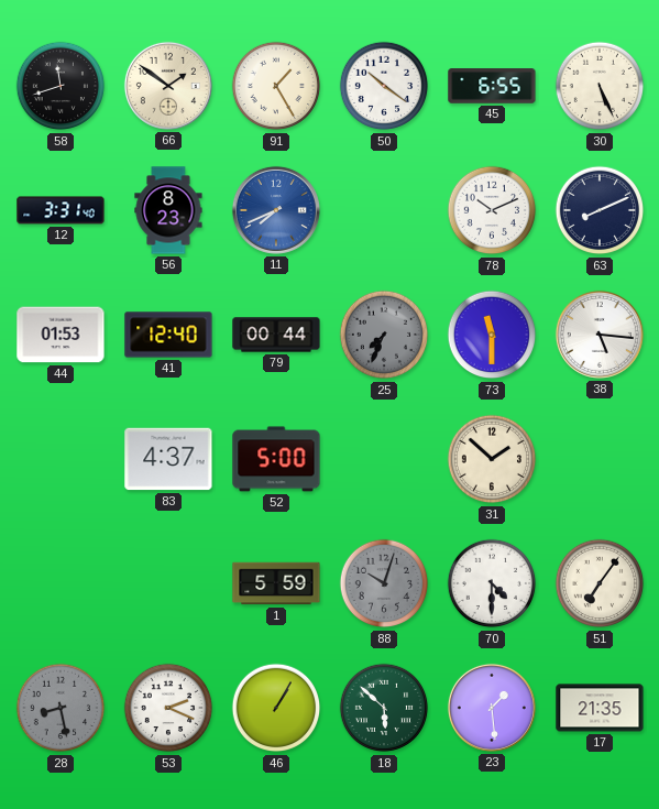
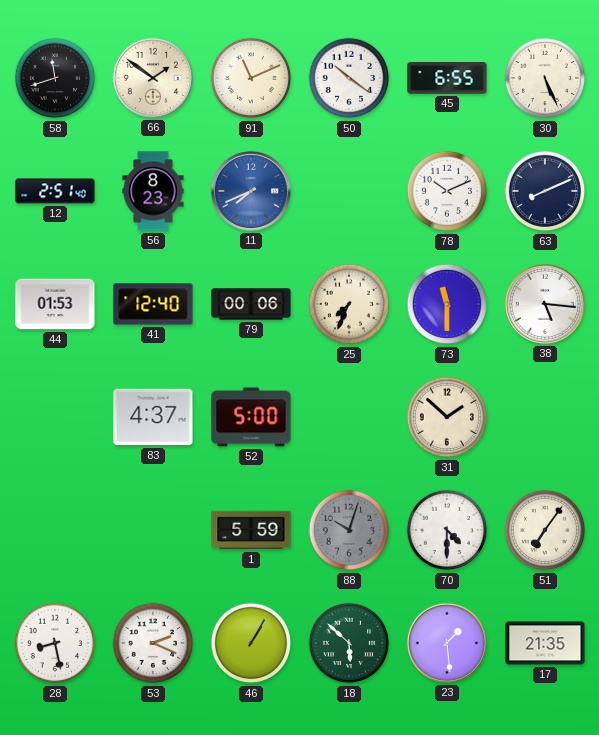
91: 1:25 -> 11:11 (251, 78)
12: 3:31 -> 2:51 (55, 191)
79: 00:44 -> 00:06 (251, 304)
25 dial: grey -> cream (349, 304)
28 dial: grey -> white (55, 643)
